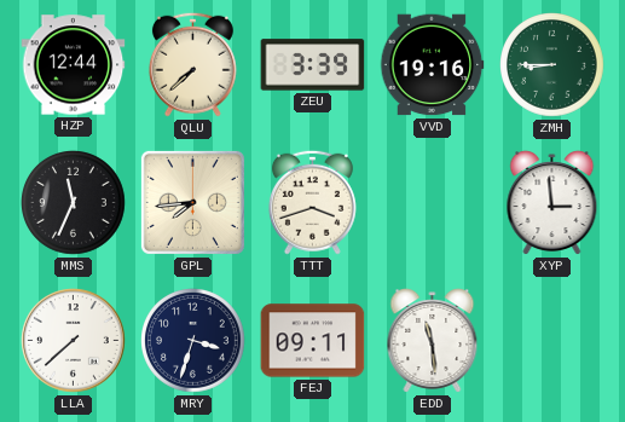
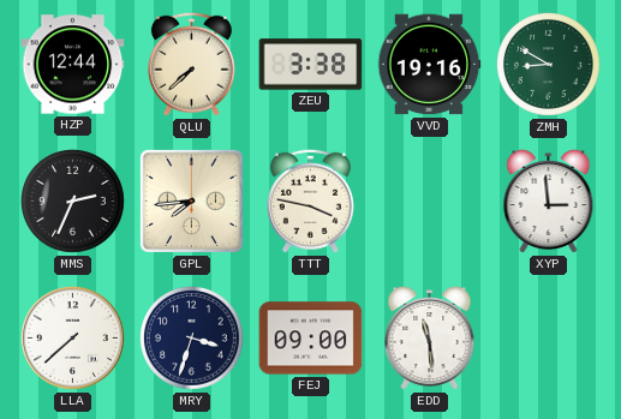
ZEU: 3:39 -> 3:38 (311, 65)
ZMH: 8:45 -> 8:50 (549, 65)
MMS: 11:34 -> 2:34 (73, 202)
TTT: 3:42 -> 3:47 (310, 200)
FEJ: 09:11 -> 09:00 (311, 339)
